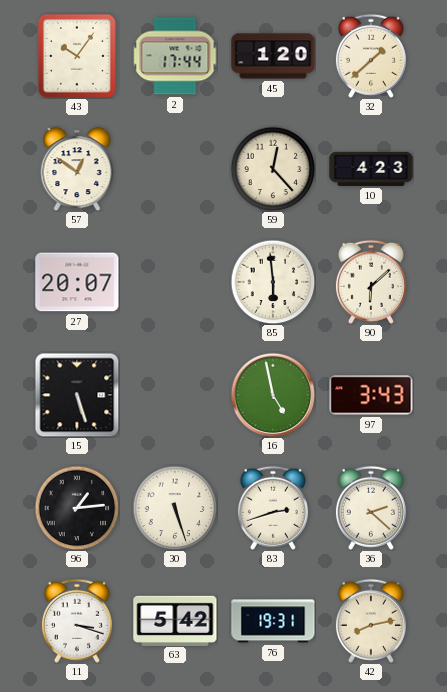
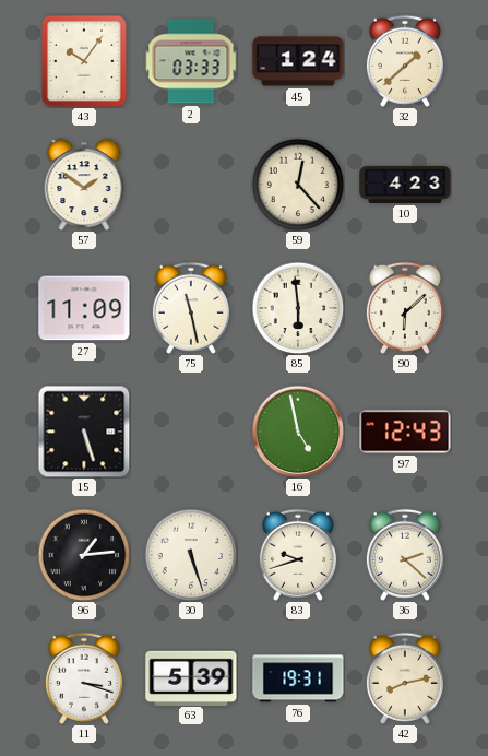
2: 17:44 -> 03:33 (191, 61)
45: 1:20 -> 1:24 (298, 61)
57: 12:51 -> 1:51 (84, 185)
27: 20:07 -> 11:09 (84, 308)
75: none -> 11:28 (191, 308)
97: 3:43 -> 12:43 (405, 432)
83: 2:42 -> 9:42 (298, 555)
63: 5:42 -> 5:39 (191, 677)
